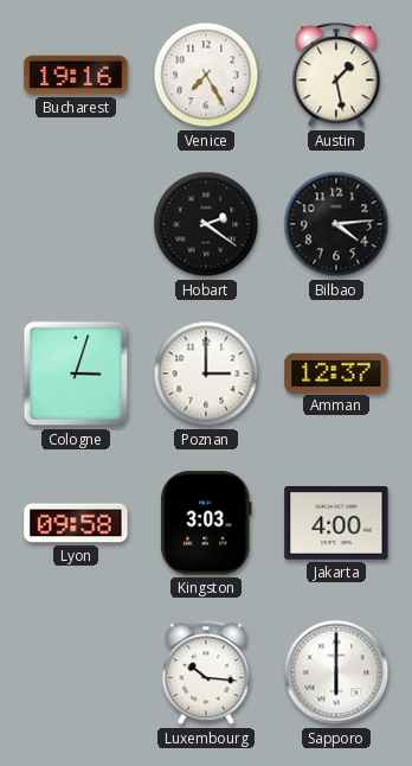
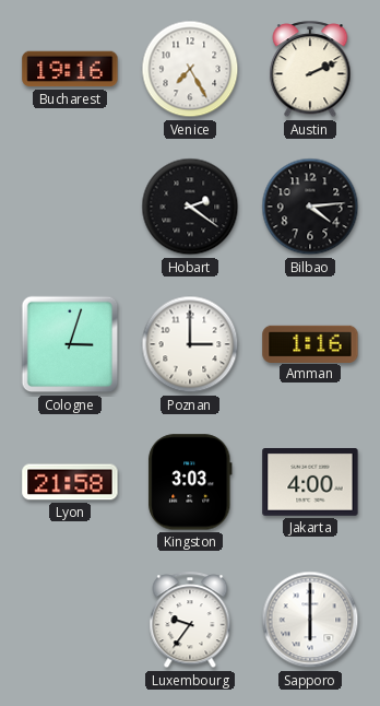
Austin: 1:28 -> 2:11 (310, 70)
Amman: 12:37 -> 1:16 (310, 343)
Lyon: 09:58 -> 21:58 (70, 482)
Luxembourg: 10:16 -> 9:36 (190, 621)
